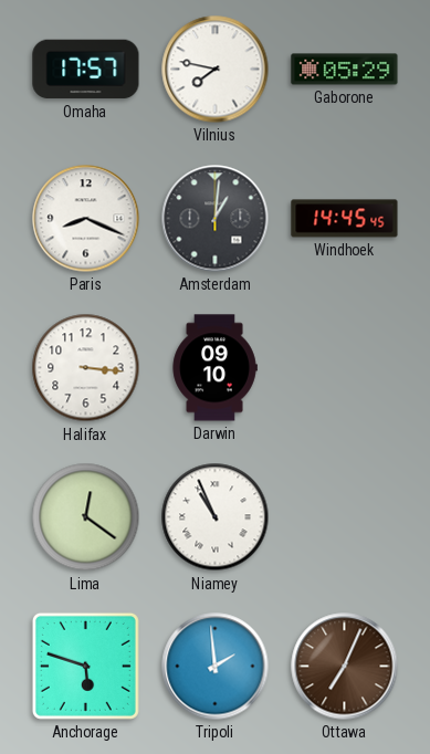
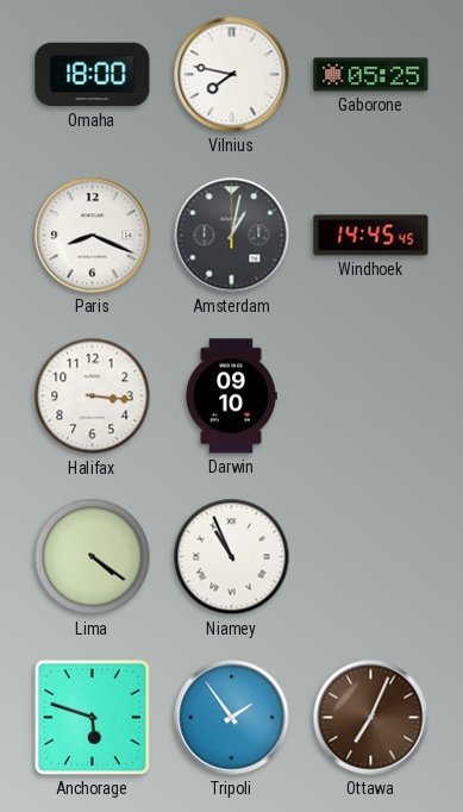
Omaha: 17:57 -> 18:00 (93, 75)
Gaborone: 05:29 -> 05:25 (371, 75)
Amsterdam: 1:01 -> 1:02 (232, 236)
Lima: 12:21 -> 4:21 (93, 557)
Tripoli: 1:59 -> 1:54 (232, 718)
